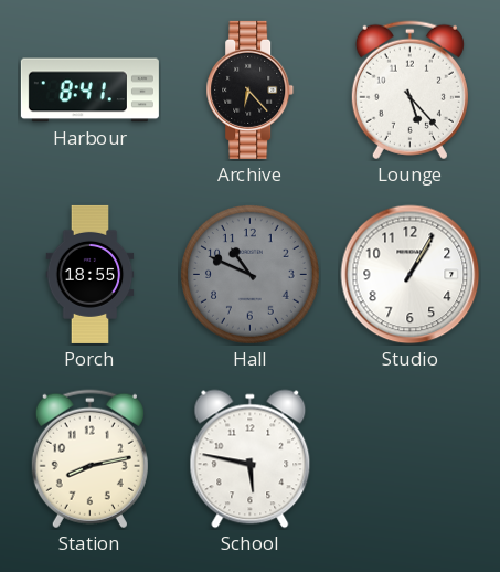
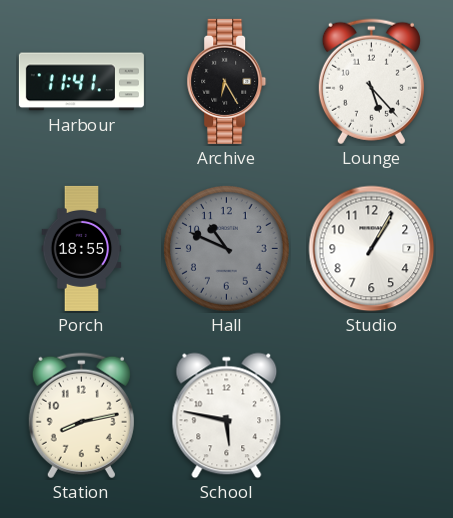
Harbour: 8:41 -> 11:41 (81, 82)
Archive: 6:23 -> 6:25 (227, 81)
